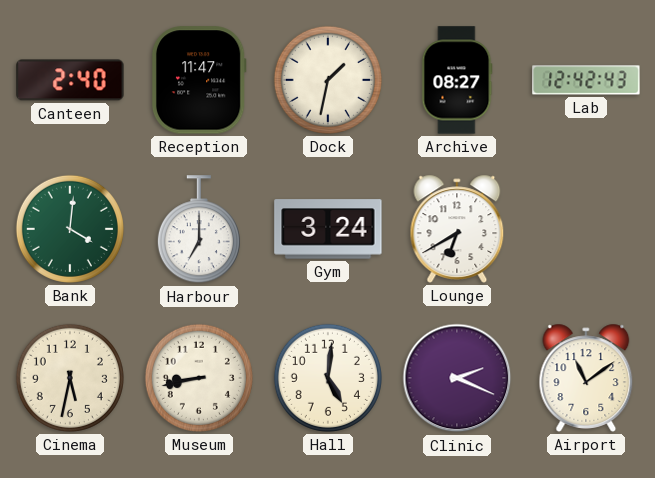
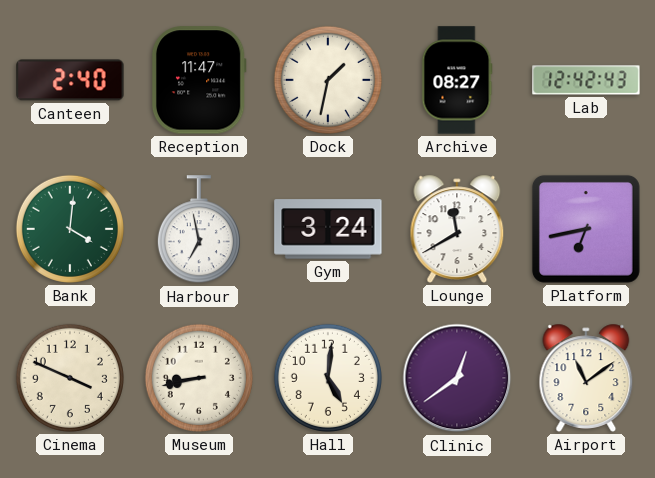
Harbour: 7:00 -> 6:58 (199, 230)
Lounge: 6:40 -> 11:40 (457, 229)
Platform: none -> 6:43 (586, 229)
Cinema: 5:32 -> 3:49 (70, 378)
Clinic: 2:19 -> 12:39 (457, 378)
